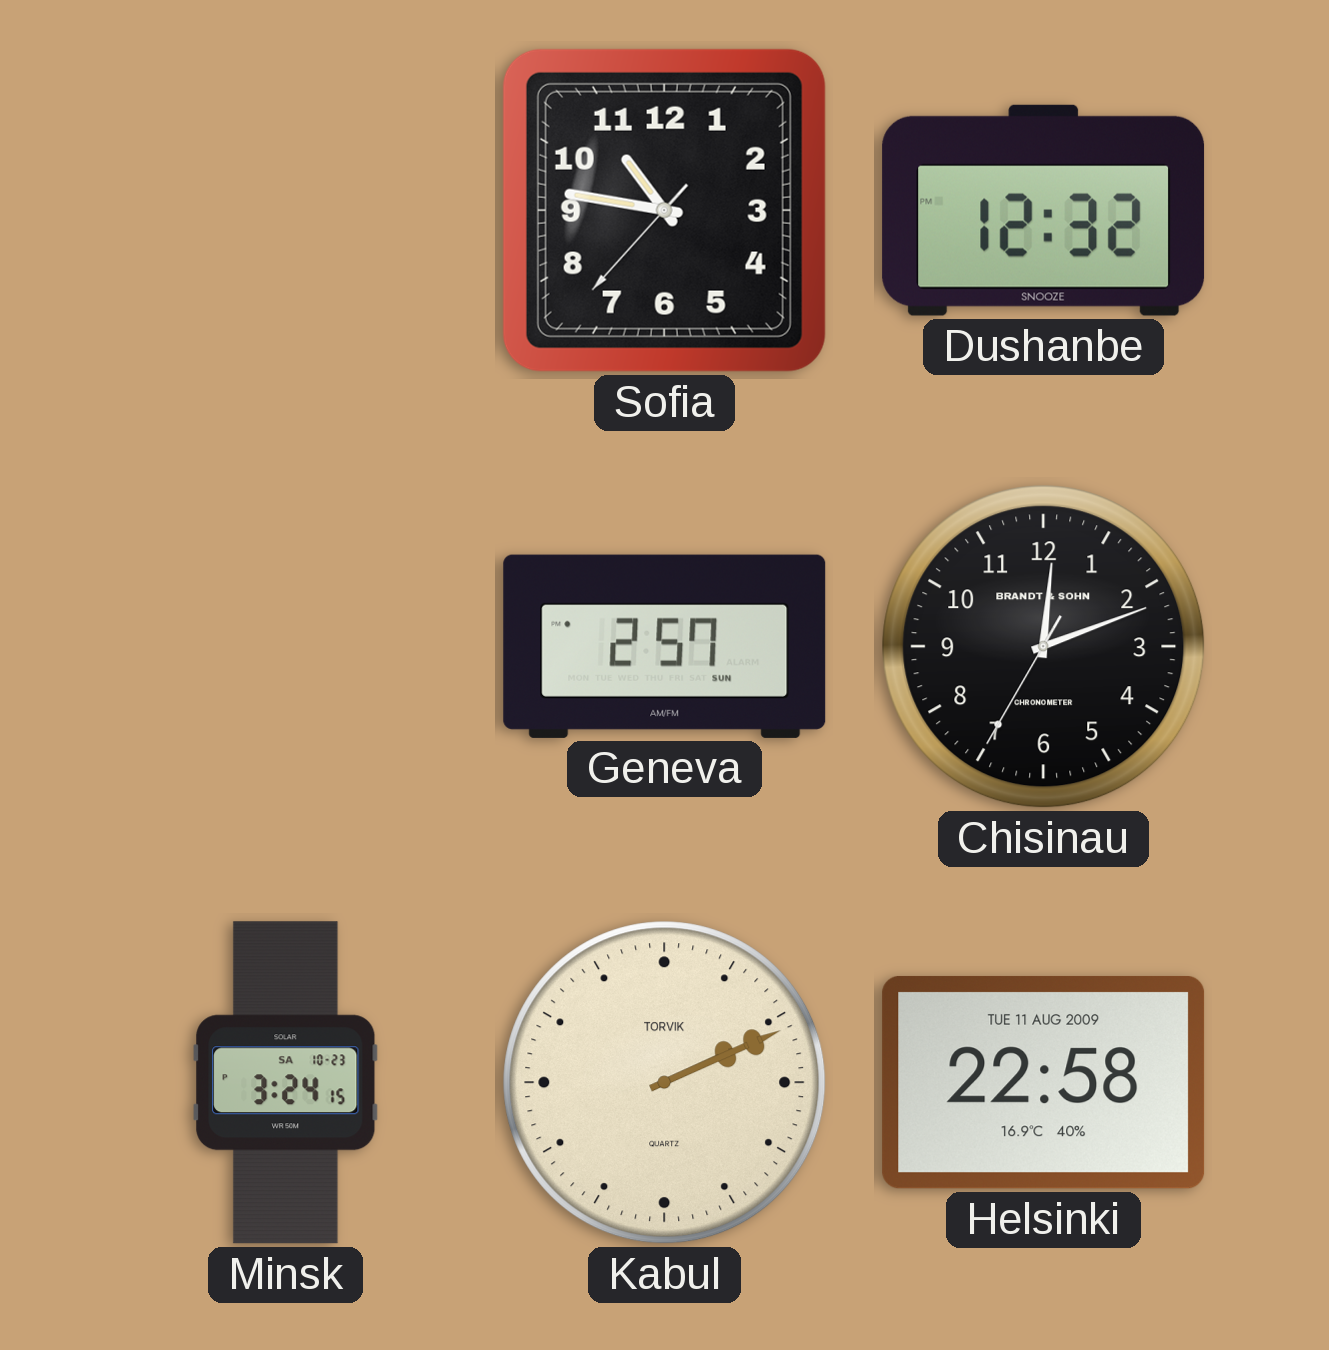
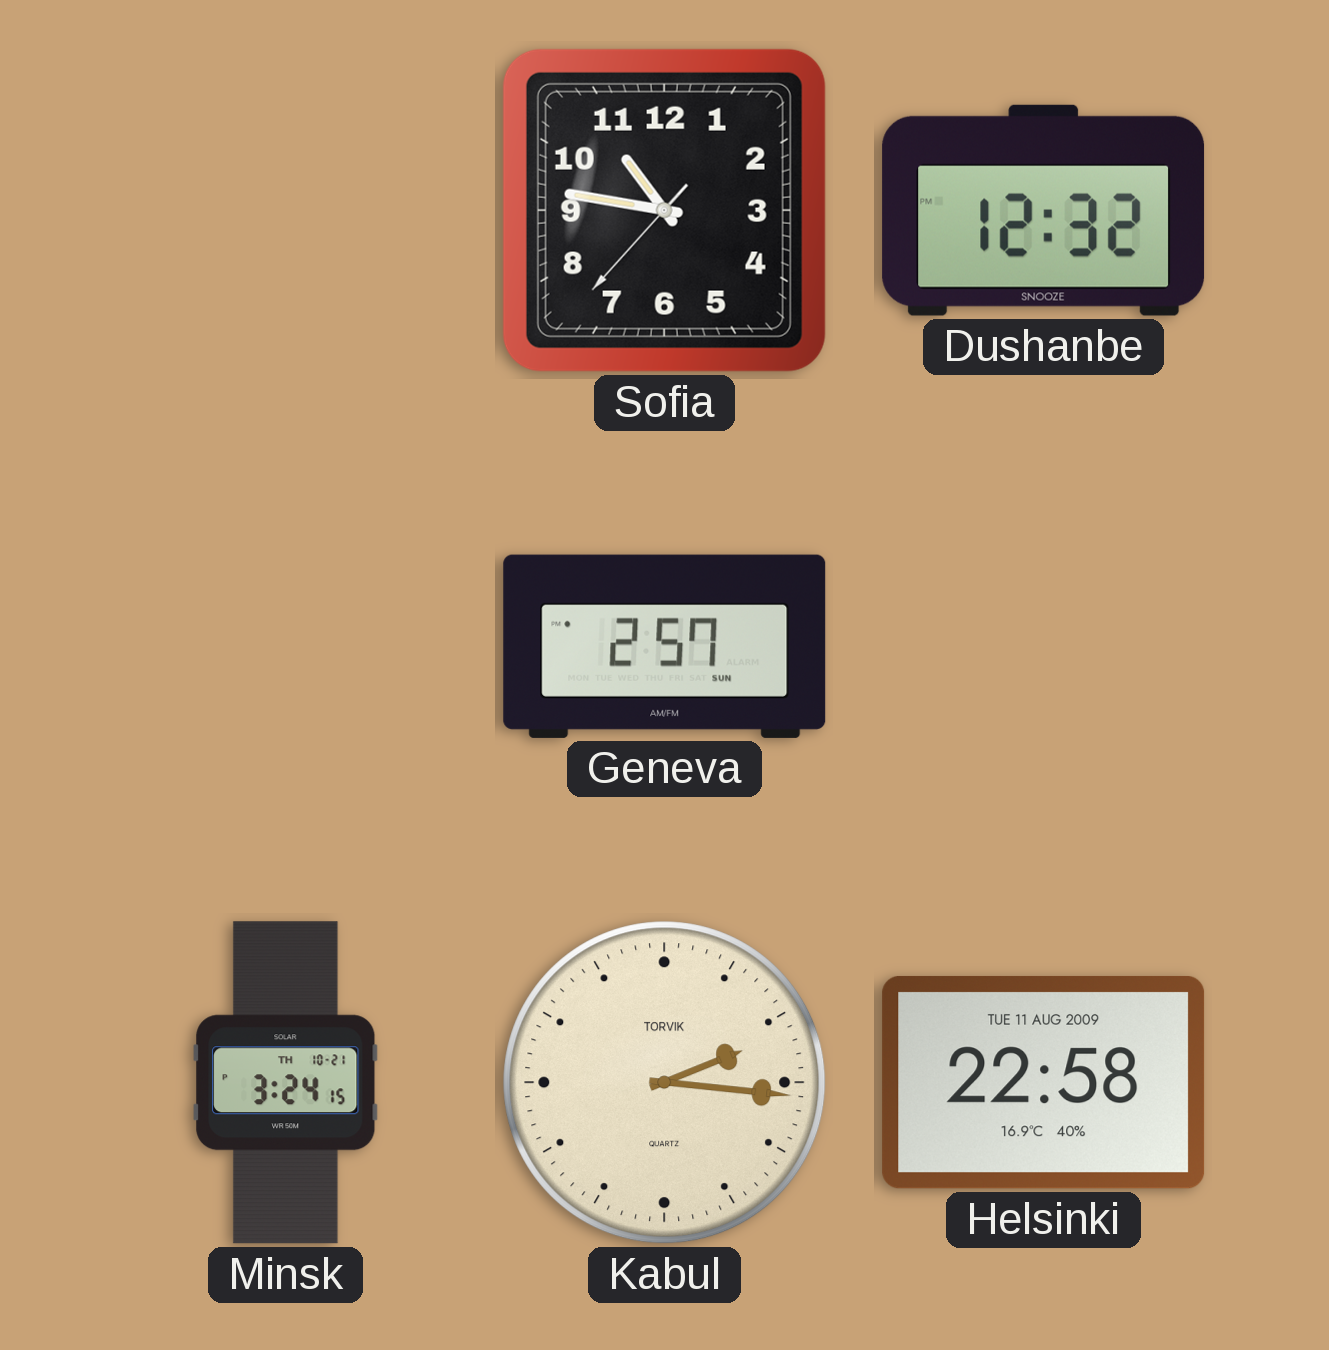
Chisinau: 12:11 -> none (1044, 647)
Minsk date: SA 10-23 -> TH 10-21 (286, 1083)
Kabul: 2:11 -> 2:16 (665, 1083)
